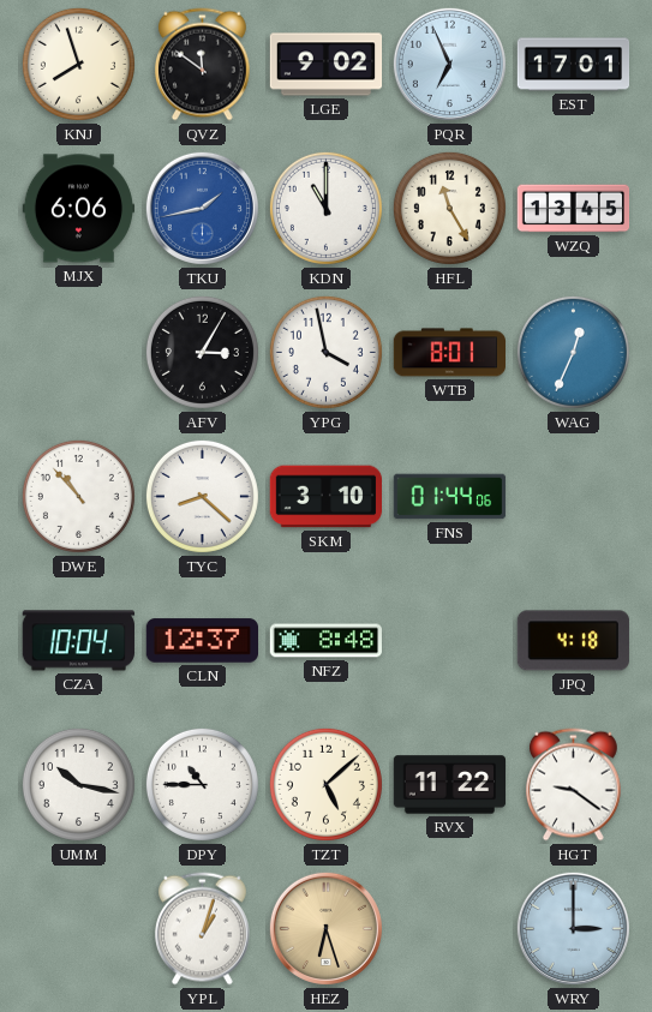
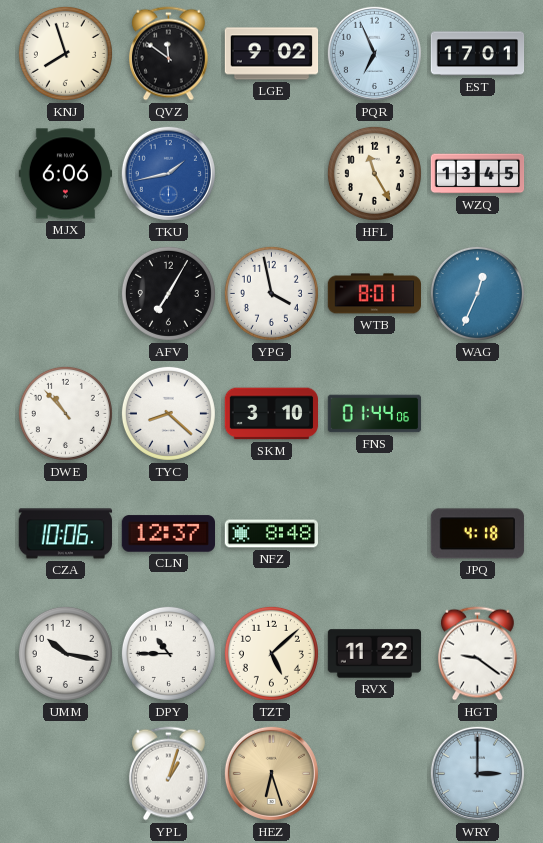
KDN: 11:00 -> none (325, 208)
AFV: 3:05 -> 7:05 (168, 293)
CZA: 10:04 -> 10:06 (65, 534)
